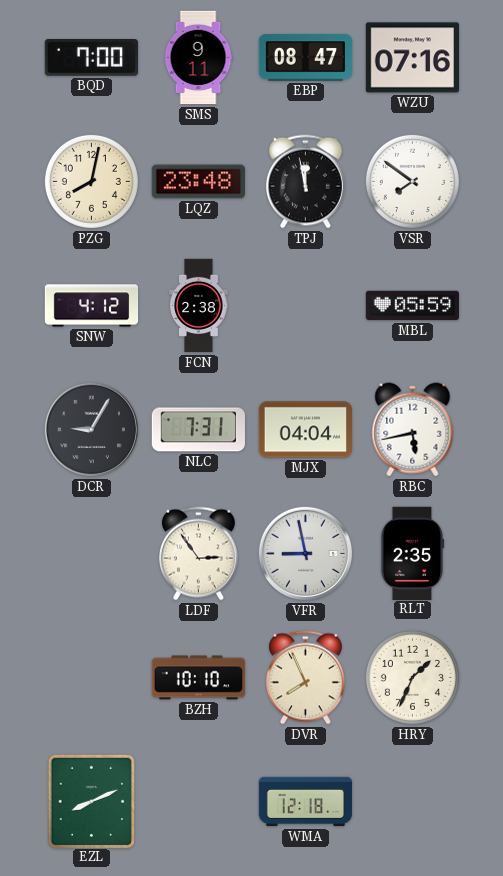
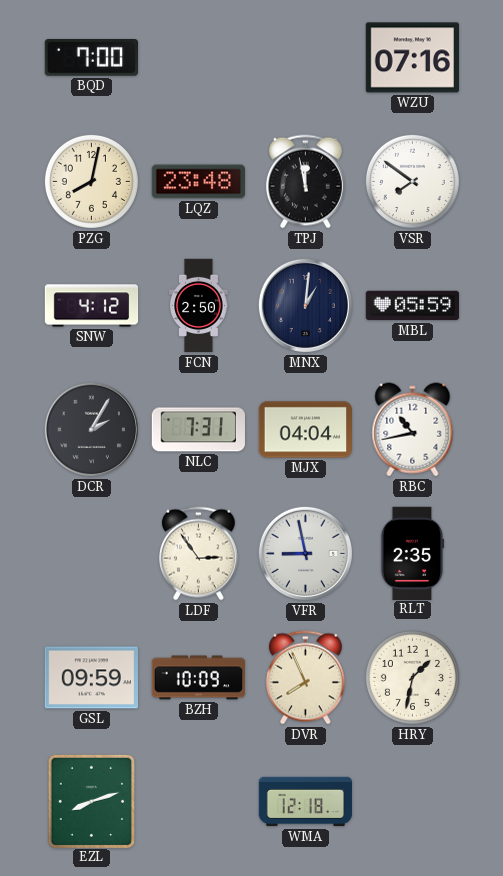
SMS: 9:11 -> none (198, 58)
EBP: 08:47 -> none (306, 58)
FCN: 2:38 -> 2:50 (199, 306)
MNX: none -> 1:01 (305, 305)
DCR: 9:05 -> 2:05 (91, 429)
RBC: 5:43 -> 10:43 (413, 430)
GSL: none -> 09:59 (91, 678)
BZH: 10:10 -> 10:09 (199, 678)
HRY: 1:34 -> 1:32 (412, 677)
EZL: 8:11 -> 8:12 (91, 801)
